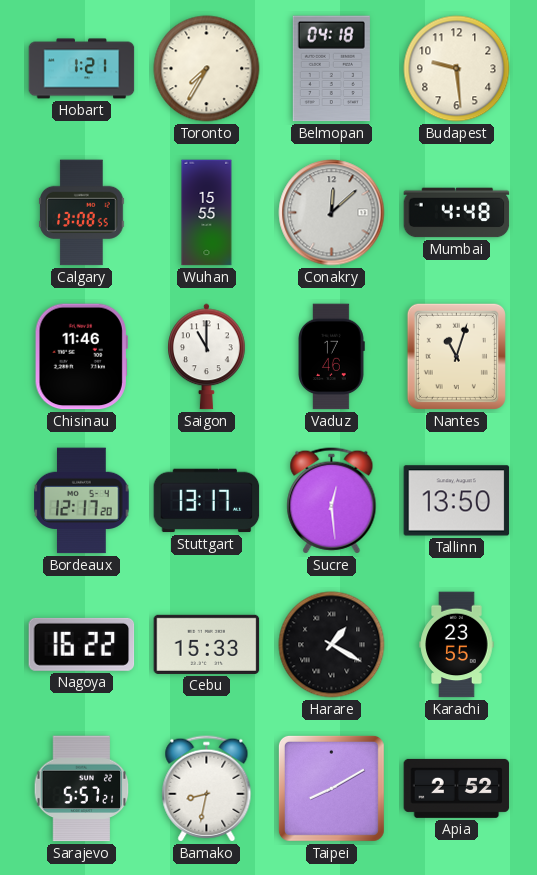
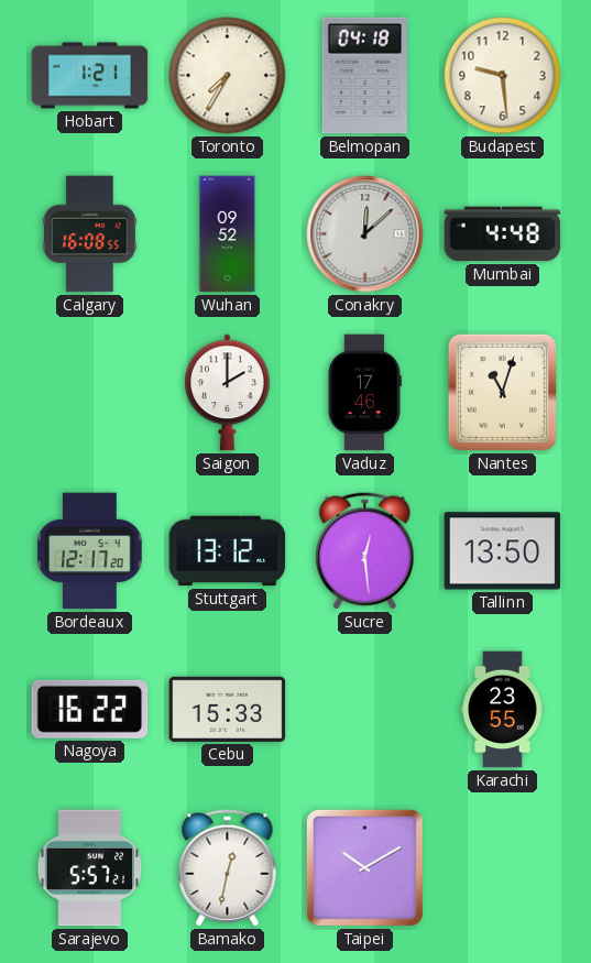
Calgary: 13:08 -> 16:08 (90, 234)
Wuhan: 15:55 -> 09:52 (228, 234)
Chisinau: 11:46 -> none (81, 357)
Saigon: 11:00 -> 2:00 (228, 393)
Stuttgart: 13:17 -> 13:12 (228, 551)
Harare: 1:20 -> none (332, 645)
Bamako: 8:32 -> 12:32 (228, 868)
Taipei: 8:10 -> 10:10 (364, 867)
Apia: 2:52 -> none (457, 788)
